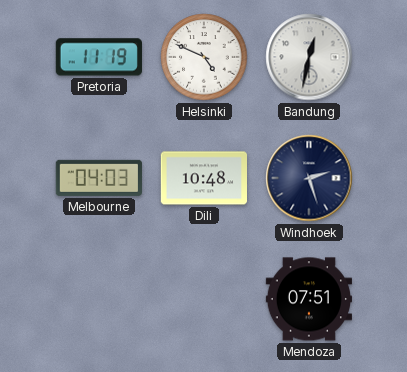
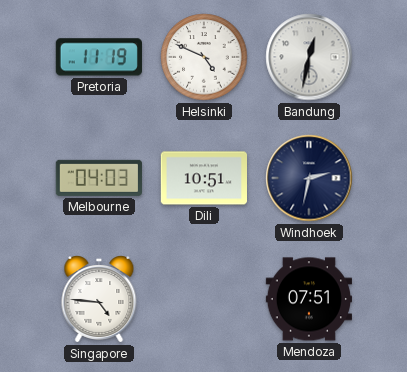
Dili: 10:48 -> 10:51 (203, 178)
Windhoek: 2:27 -> 2:32 (309, 178)
Singapore: none -> 4:46 (99, 299)
